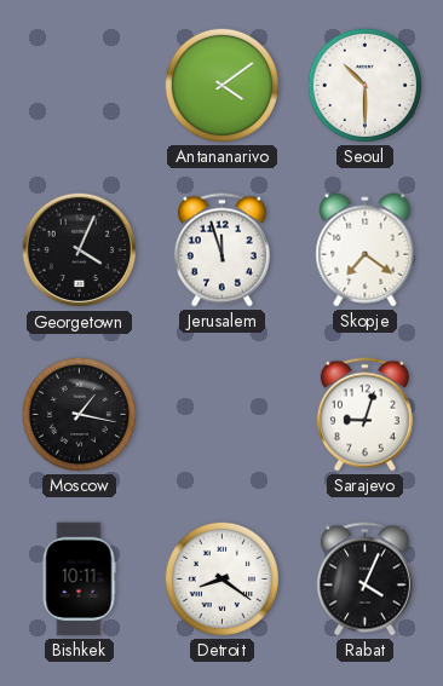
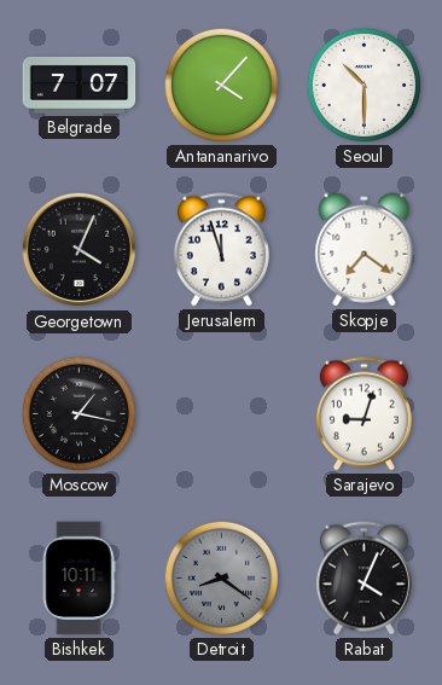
Belgrade: none -> 7:07 (80, 85)
Antananarivo: 4:09 -> 4:07 (221, 85)
Detroit dial: white -> grey (221, 577)
